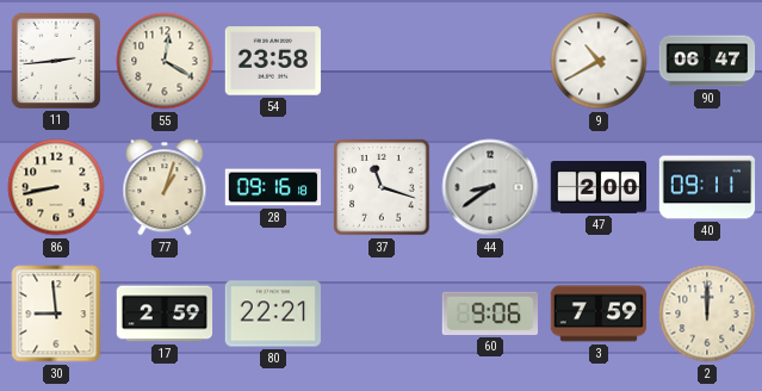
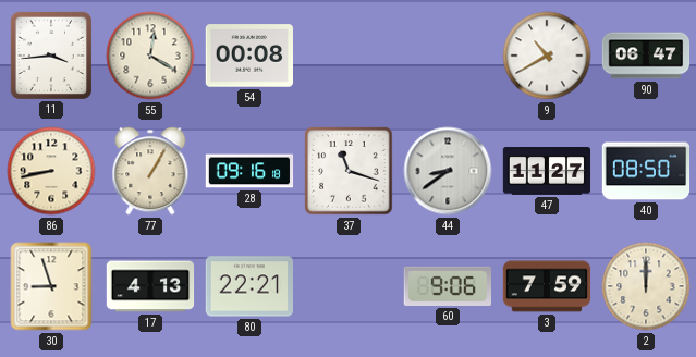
11: 2:44 -> 3:44 (50, 54)
54: 23:58 -> 00:08 (248, 56)
77: 1:03 -> 1:05 (150, 171)
47: 2:00 -> 11:27 (547, 172)
40: 09:11 -> 08:50 (646, 171)
30: 8:59 -> 8:57 (51, 286)
17: 2:59 -> 4:13 (150, 286)
